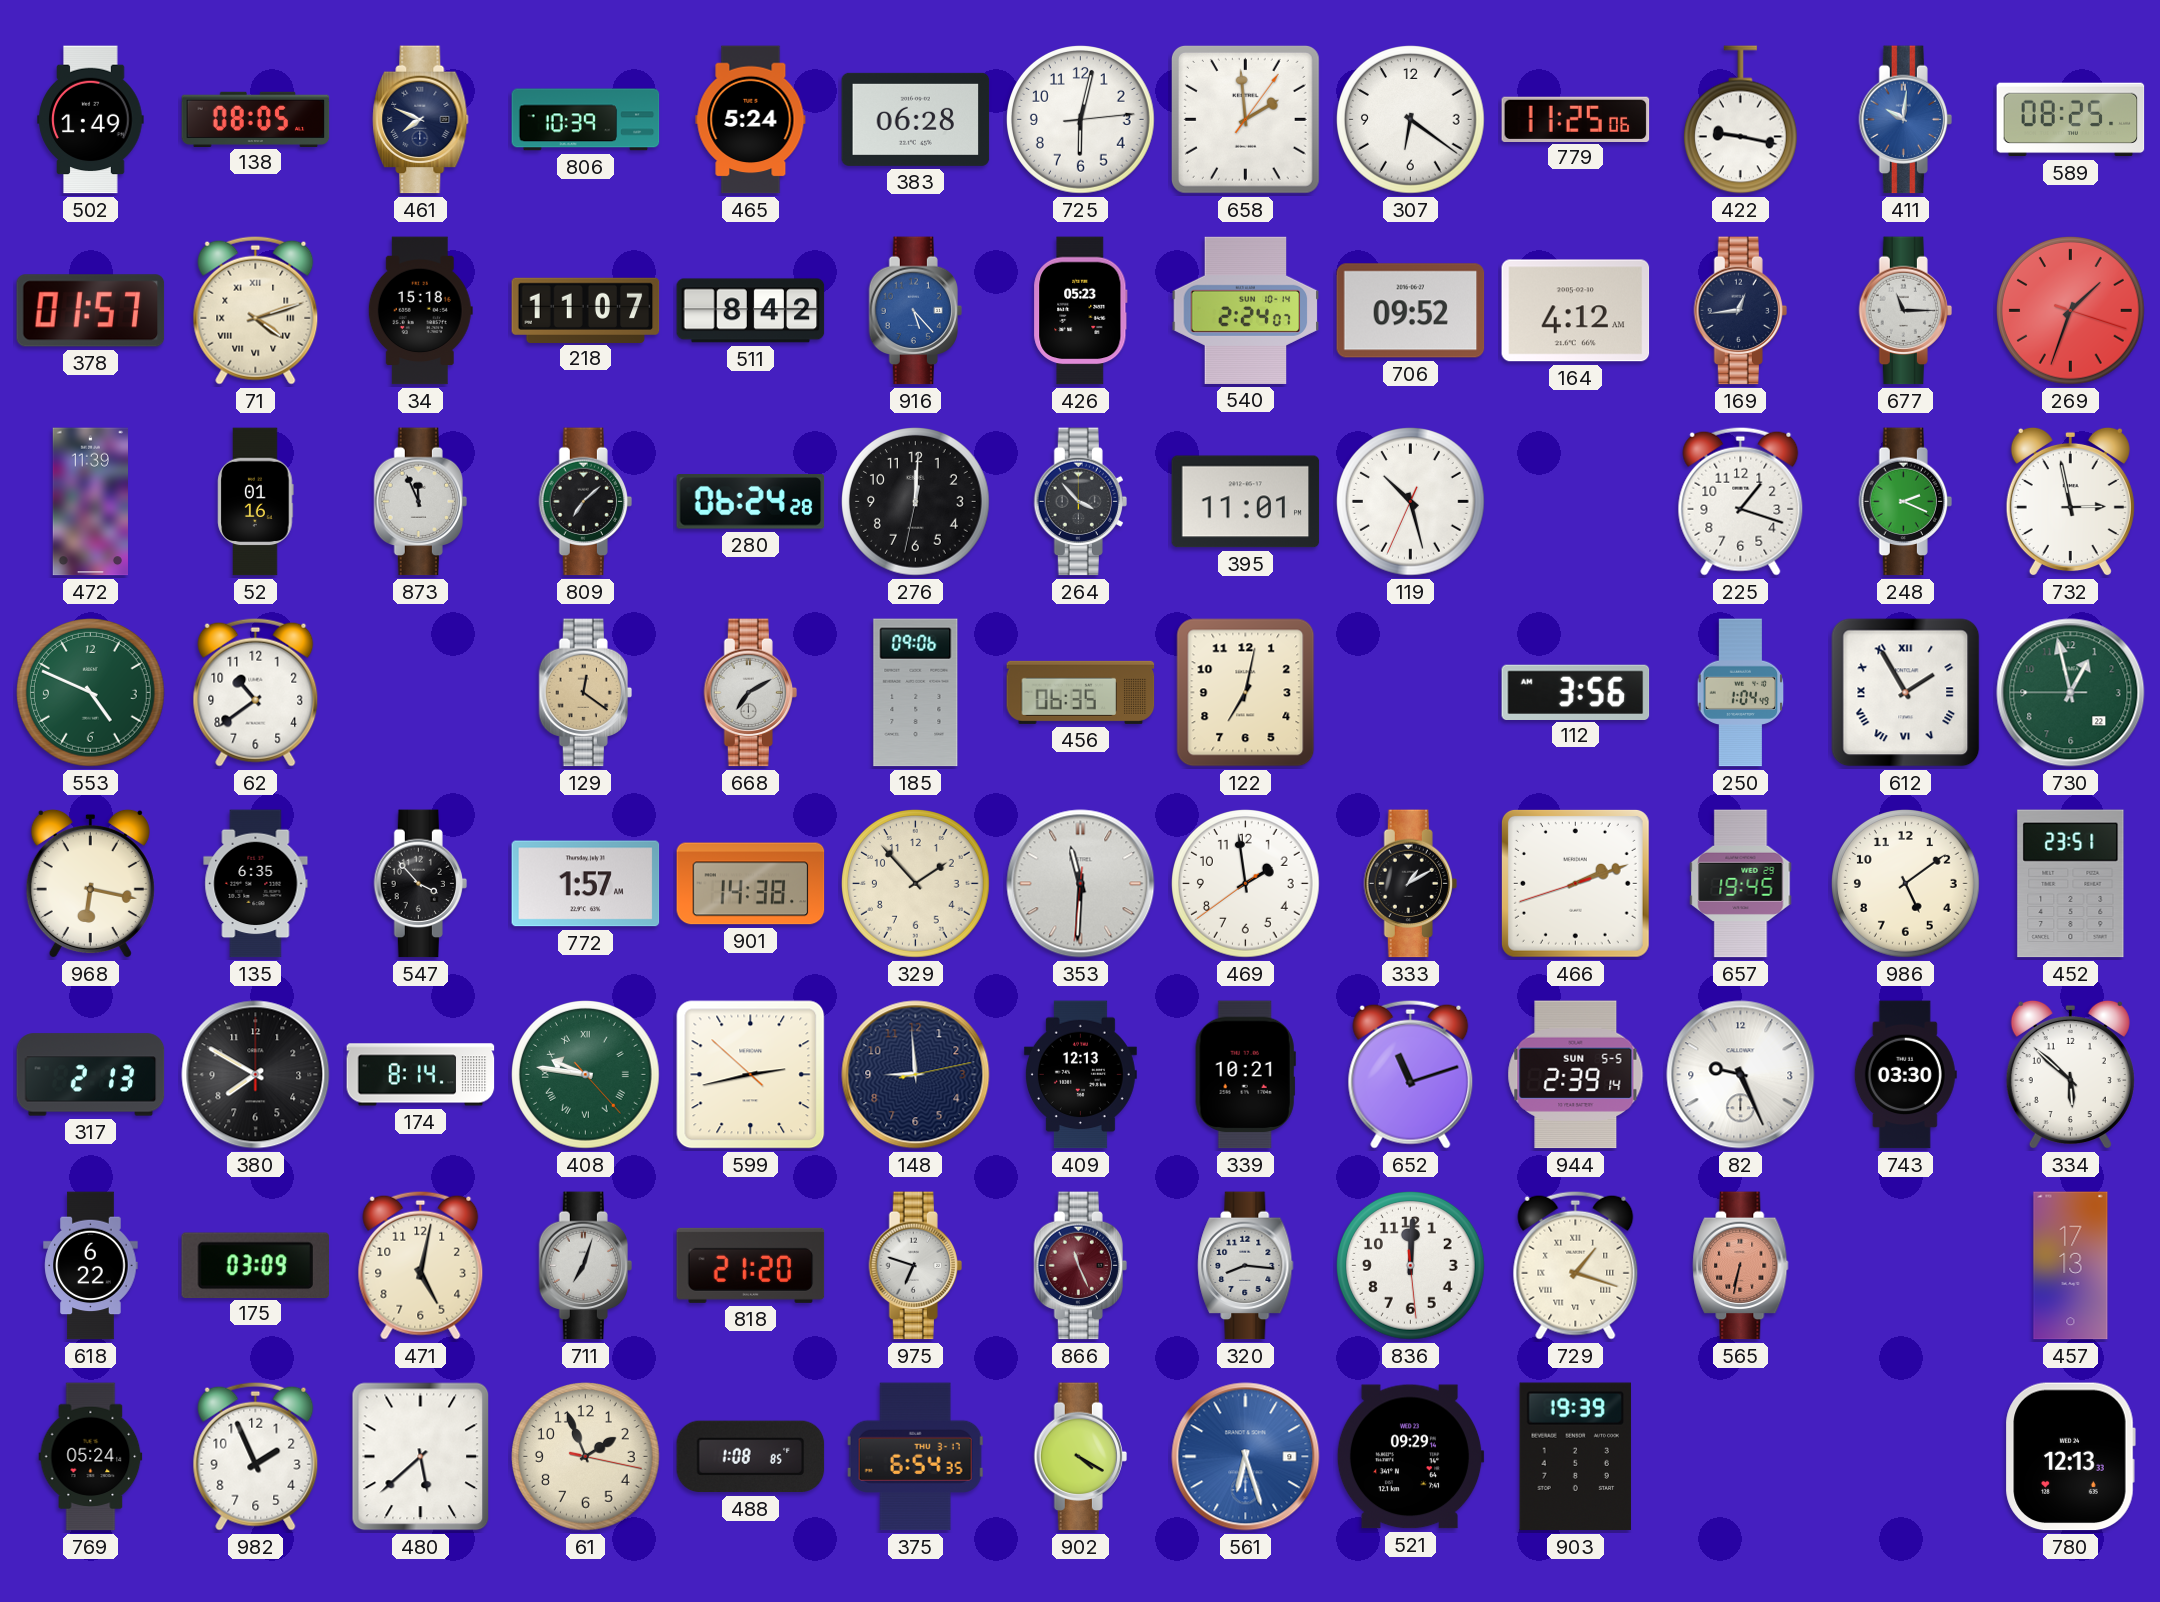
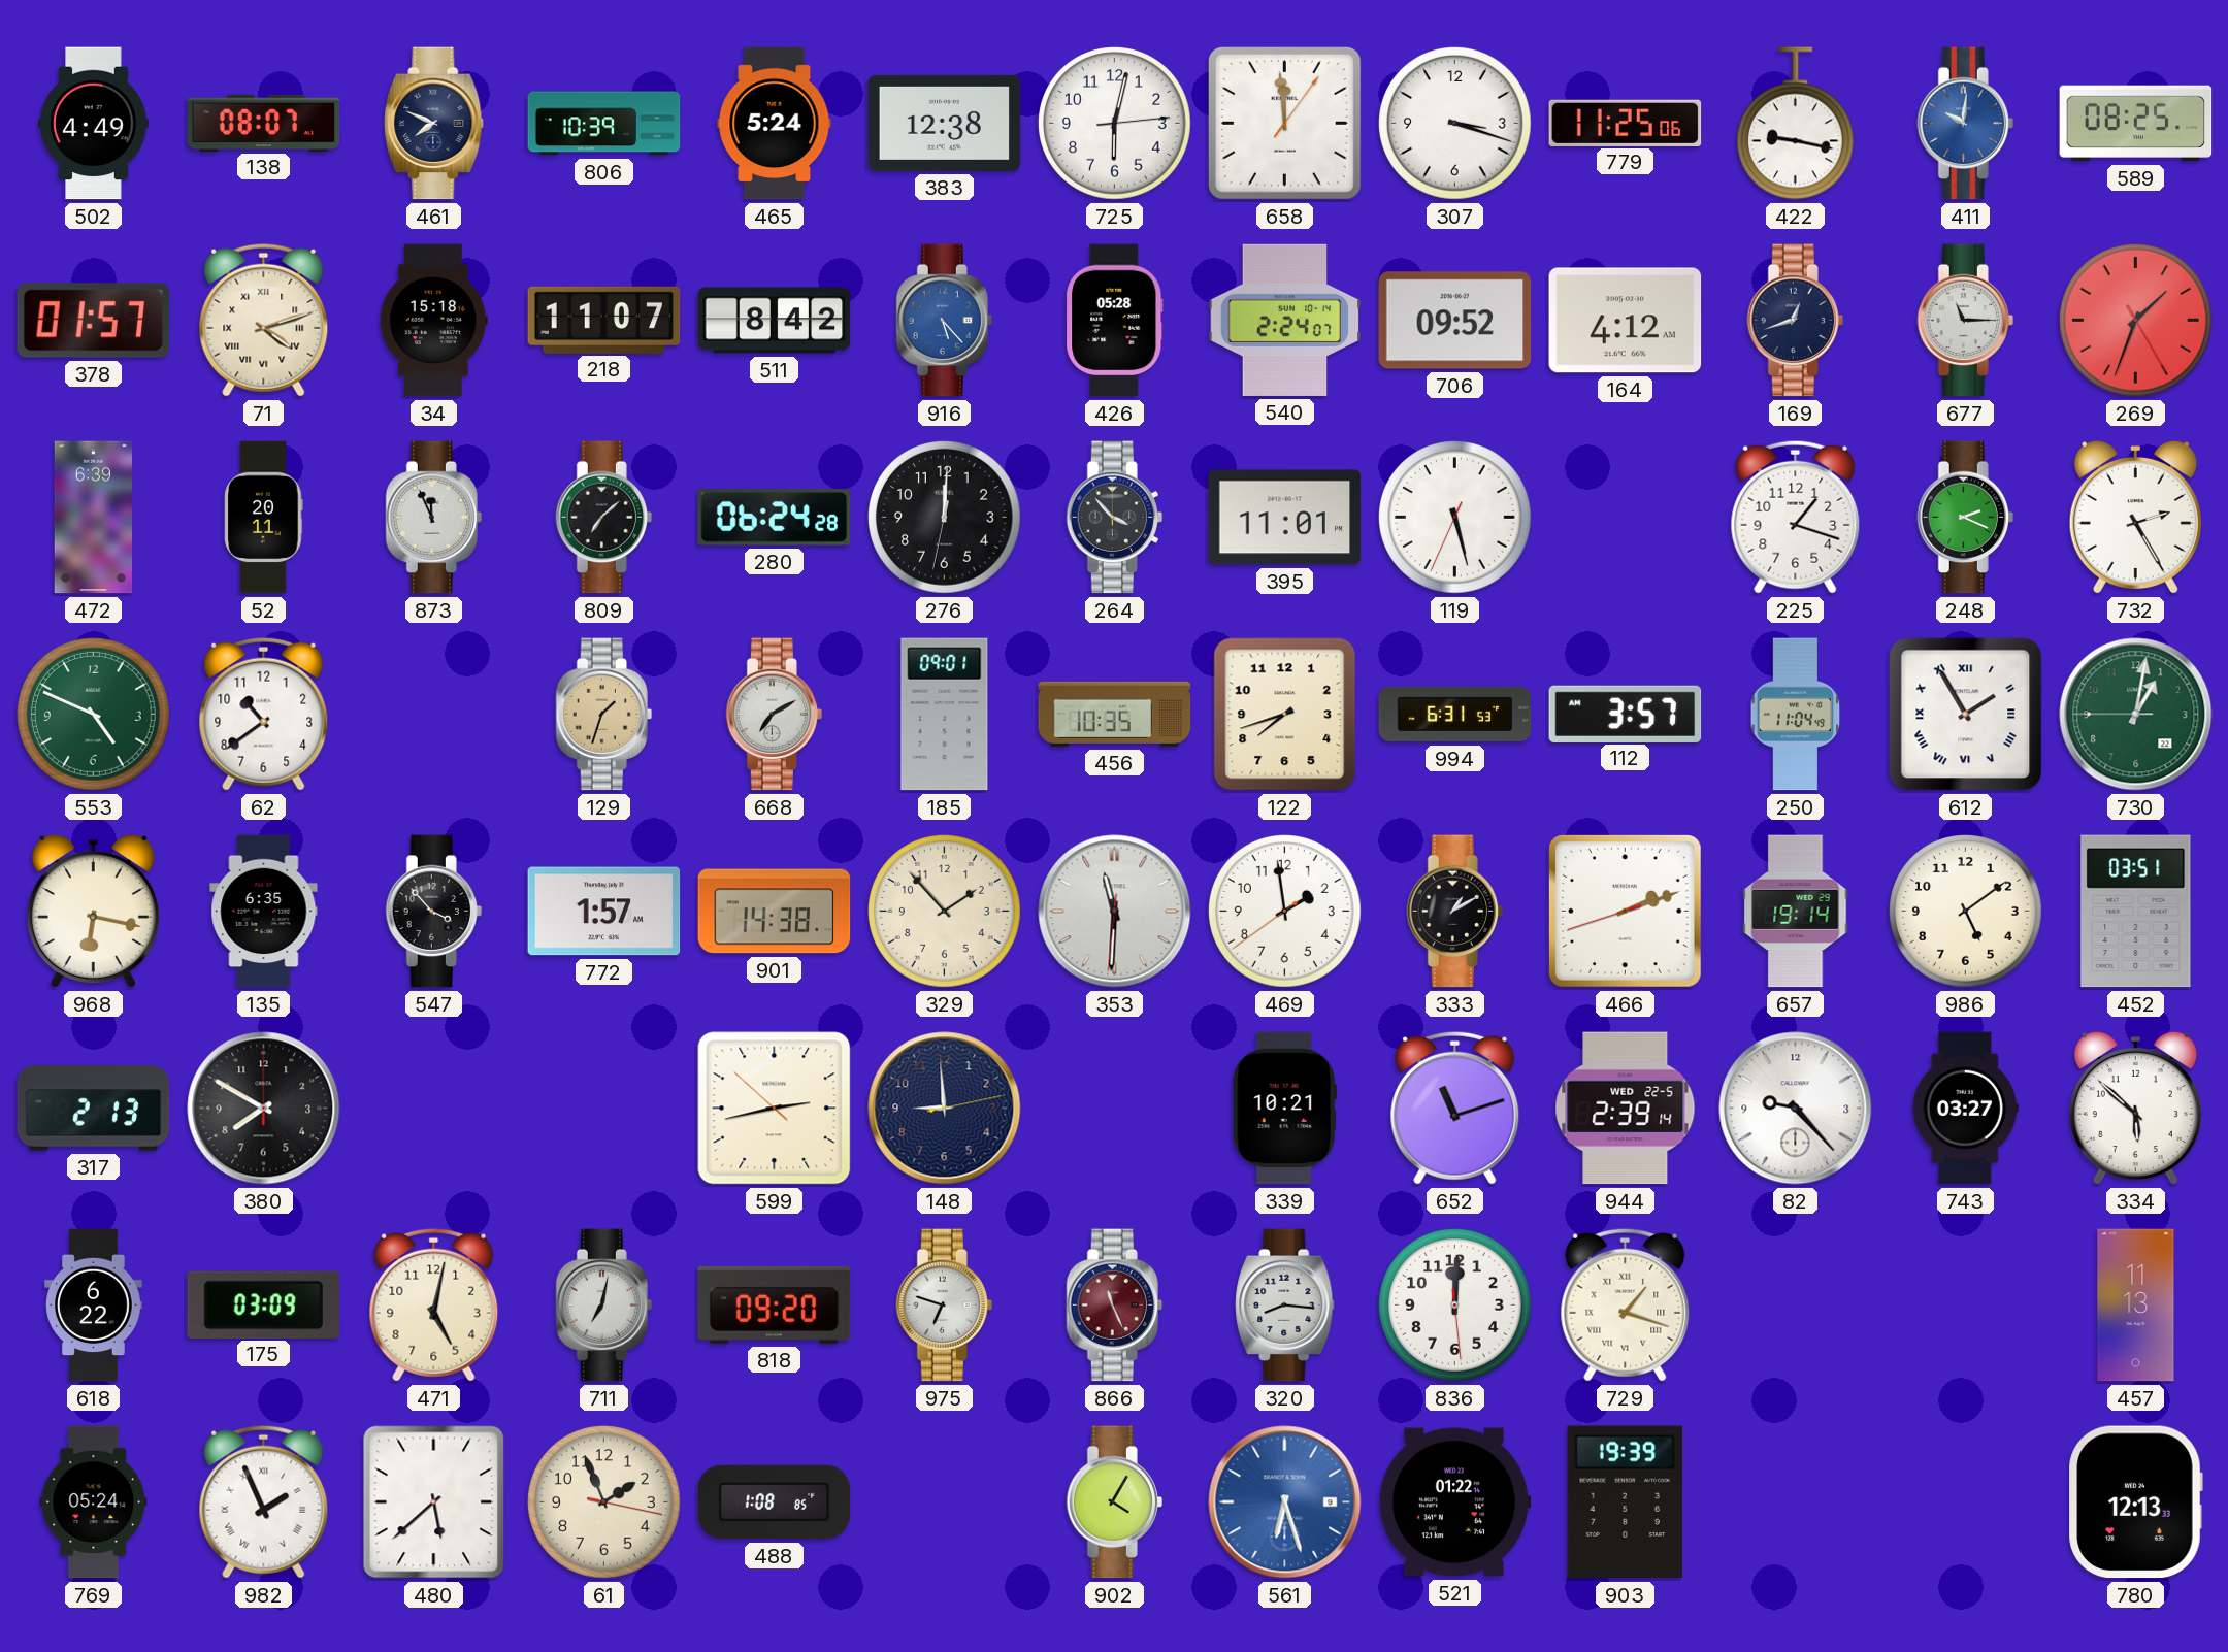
502: 1:49 -> 4:49 (94, 124)
138: 08:05 -> 08:07 (264, 123)
383: 06:28 -> 12:38 (945, 123)
658: 1:59 -> 11:59 (1284, 123)
307: 6:21 -> 3:18 (1455, 124)
426: 05:23 -> 05:28 (1115, 321)
169: 12:44 -> 12:42 (1795, 321)
269: 1:33:18 -> 1:33:25 (2136, 321)
472: 11:39 -> 6:39 (93, 518)
52: 01:16 -> 20:11 (264, 518)
119: 10:27 -> 5:27 (1455, 518)
732: 2:58 -> 2:25 (2135, 518)
129: 12:21 -> 1:33 (603, 715)
185: 09:06 -> 09:01 (945, 715)
456: 06:35 -> 10:35 (1115, 714)
122: 7:02 -> 7:42 (1285, 715)
994: none -> 6:31 (1455, 715)
112: 3:56 -> 3:57 (1626, 714)
250: 1:04 -> 11:04 (1796, 715)
730: 12:57 -> 1:01 (2136, 715)
657: 19:45 -> 19:14 (1796, 912)
452: 23:51 -> 03:51 (2136, 912)
174: 8:14 -> none (421, 1075)
408: 9:46 -> none (586, 1075)
409: 12:13 -> none (1080, 1075)
944 date: SUN 5-5 -> WED 22-5 (1626, 1109)
82: 9:26 -> 9:23 (1796, 1109)
743: 03:30 -> 03:27 (1965, 1109)
711: 7:03 -> 7:02 (603, 1306)
818: 21:20 -> 09:20 (775, 1304)
565: 6:32 -> none (1741, 1266)
457: 17:13 -> 11:13 (2136, 1306)
982 numerals: Arabic -> Roman (264, 1501)
375: 6:54 -> none (915, 1457)
902: 4:20 -> 4:05 (1114, 1502)
521: 09:29 -> 01:22 (1454, 1502)
